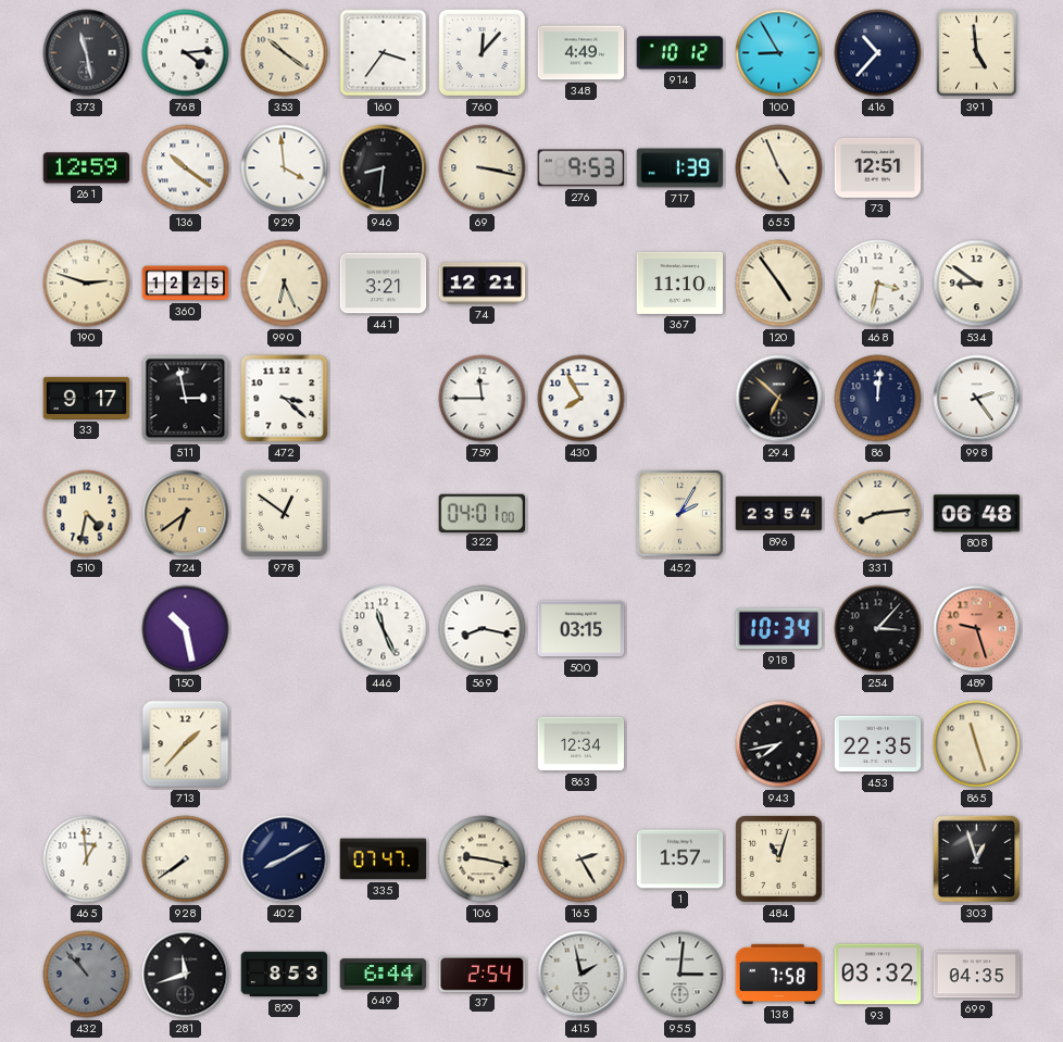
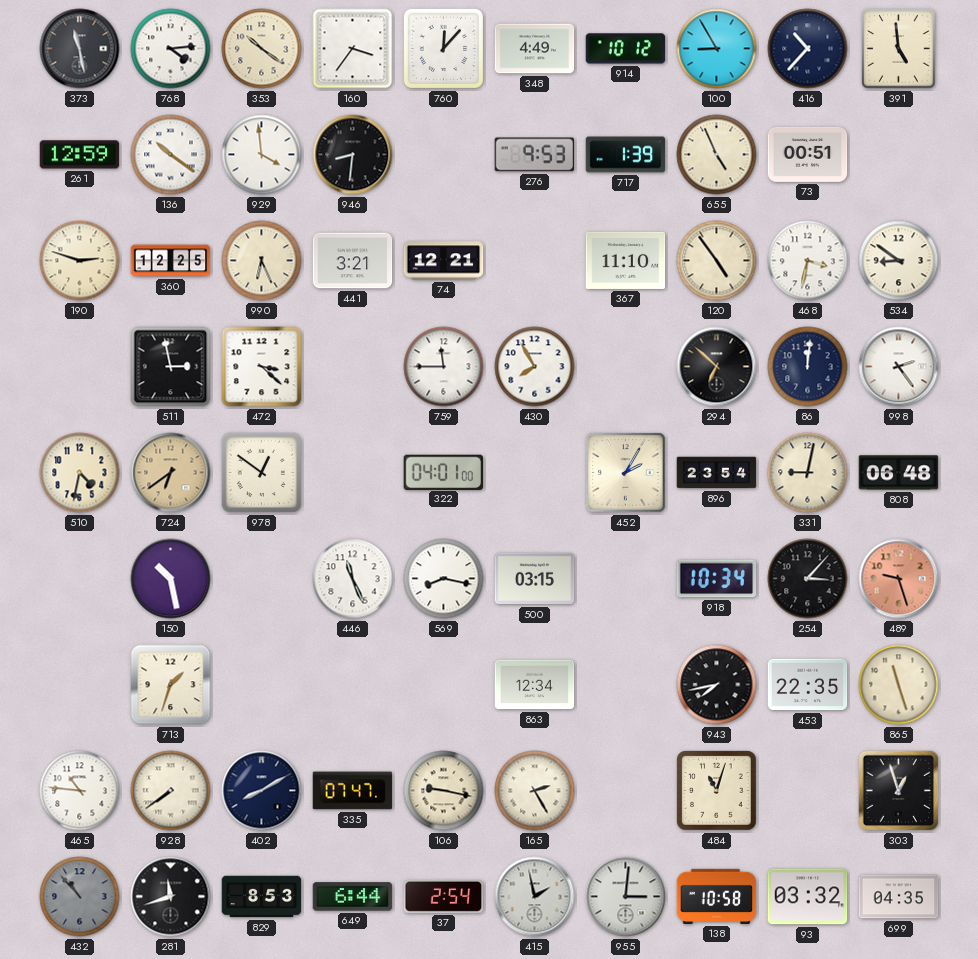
69: 3:17 -> none (483, 168)
73: 12:51 -> 00:51 (808, 154)
33: 9:17 -> none (87, 398)
331: 8:14 -> 9:02 (808, 473)
713: 1:37 -> 1:33 (171, 685)
465: 12:59 -> 10:46 (80, 791)
1: 1:57 -> none (680, 859)
138: 7:58 -> 10:58 (717, 896)
